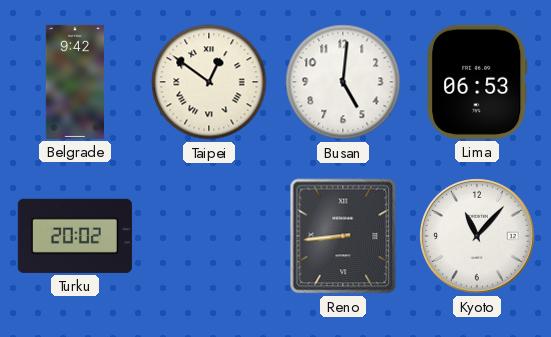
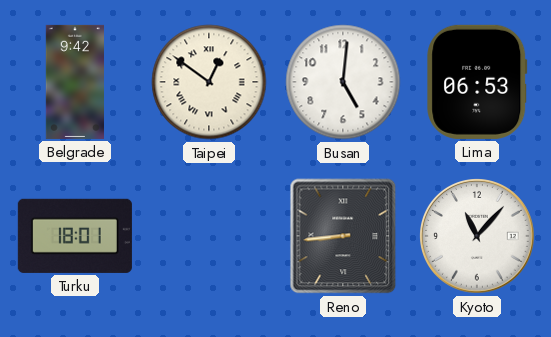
Turku: 20:02 -> 18:01 (75, 236)
